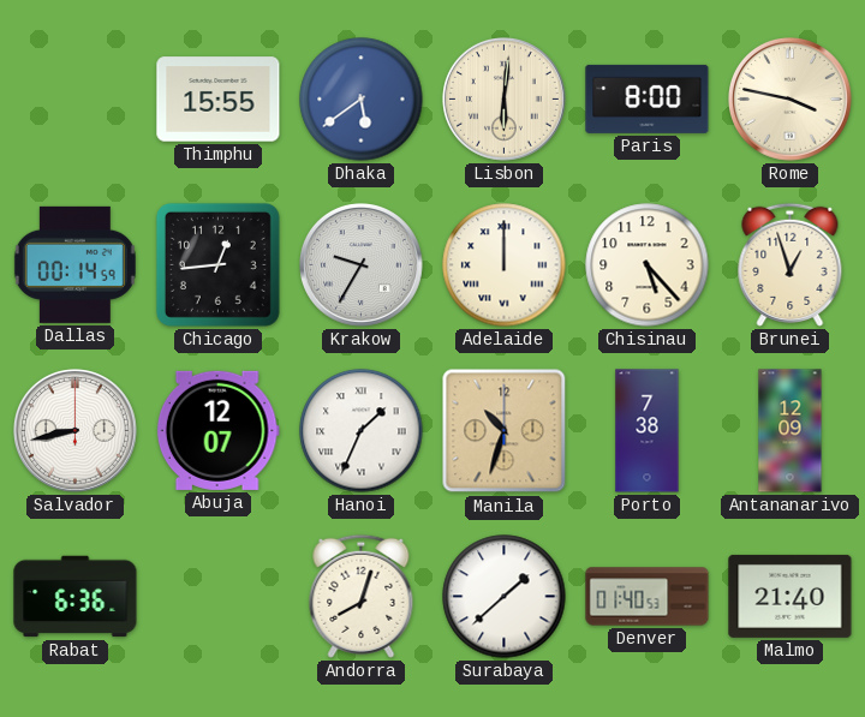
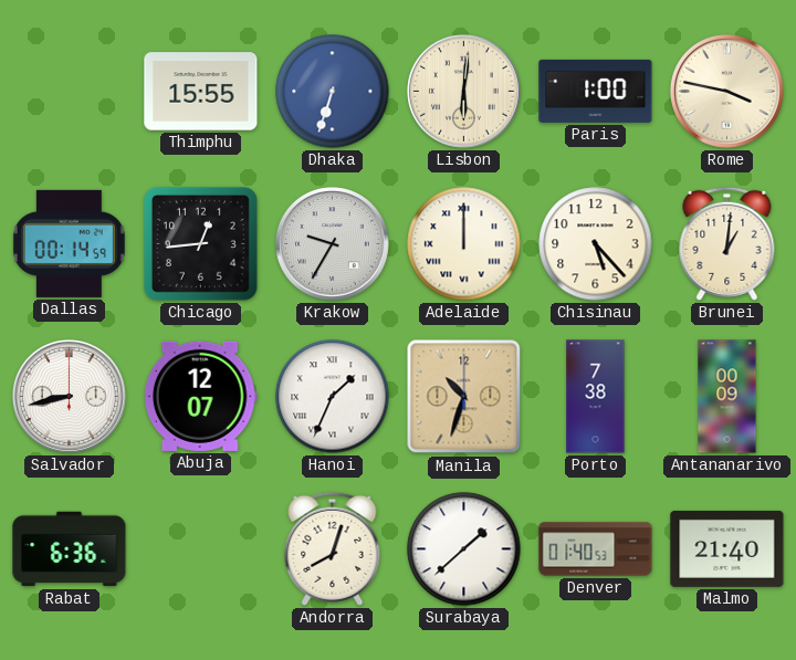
Dhaka: 5:39 -> 6:33 (333, 92)
Paris: 8:00 -> 1:00 (596, 91)
Brunei: 12:57 -> 1:01 (727, 243)
Antananarivo: 12:09 -> 00:09 (727, 397)
